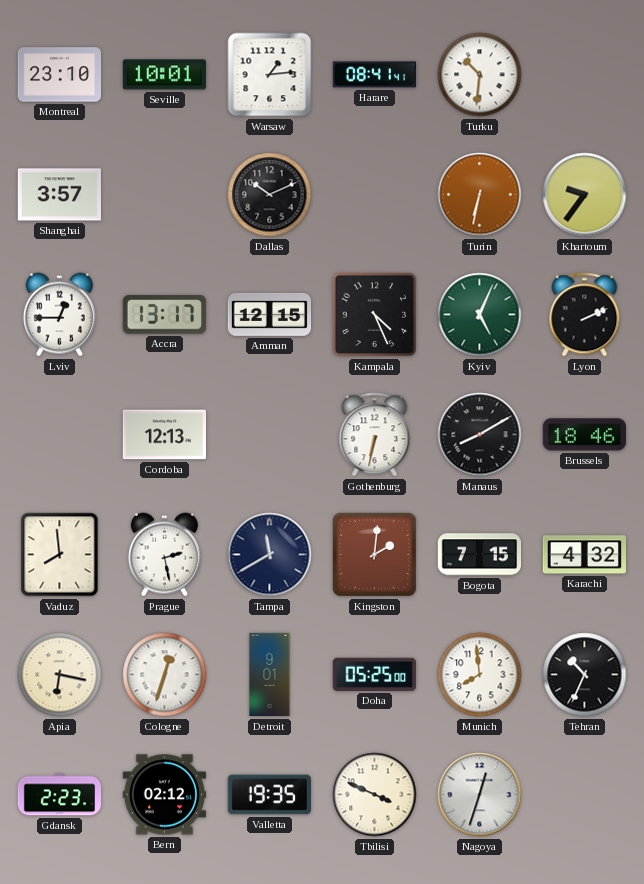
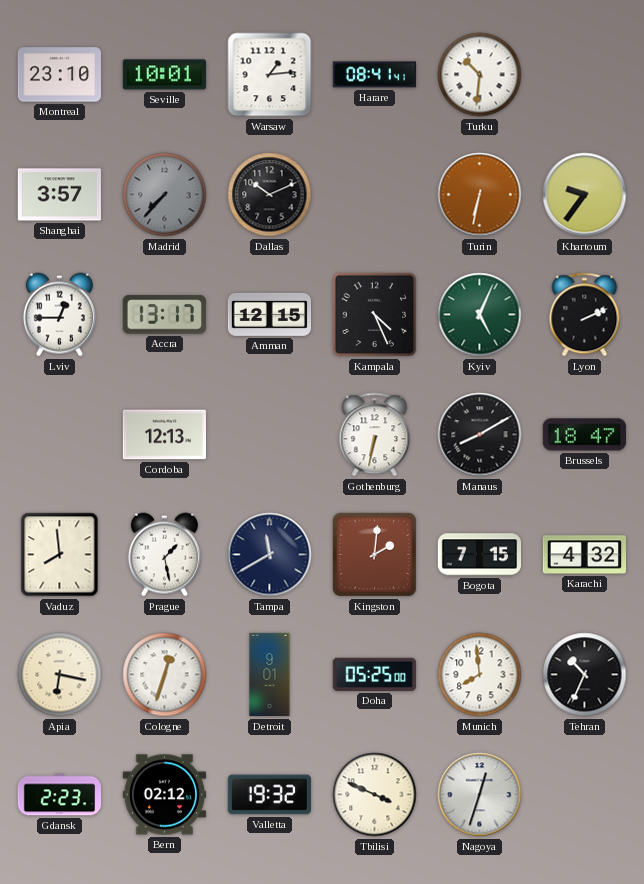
Madrid: none -> 7:37 (165, 195)
Brussels: 18:46 -> 18:47 (584, 435)
Prague: 2:28 -> 1:28 (164, 555)
Valletta: 19:35 -> 19:32 (269, 795)
